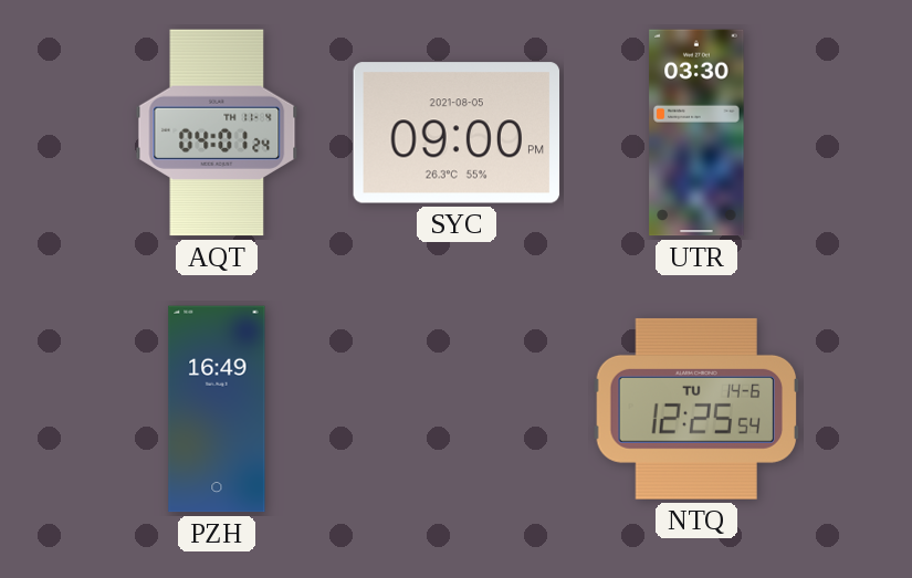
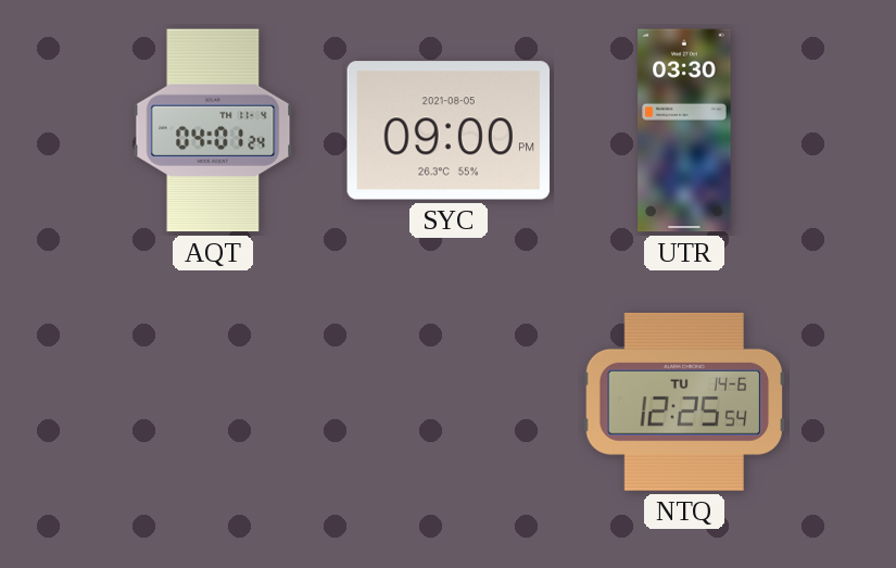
PZH: 16:49 -> none (217, 409)
